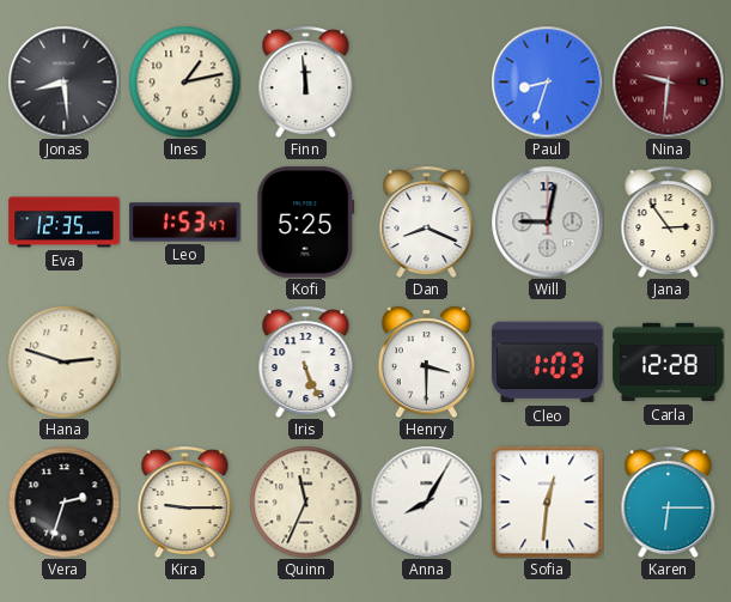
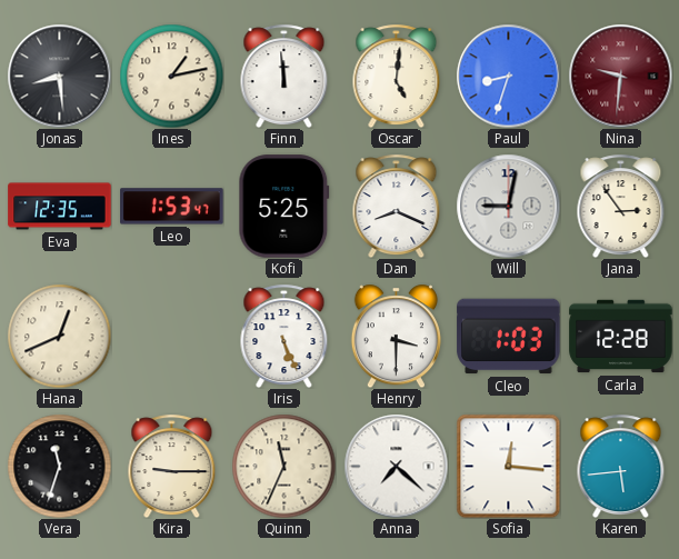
Oscar: none -> 5:01 (397, 76)
Hana: 2:48 -> 12:41 (59, 336)
Vera: 2:33 -> 11:33 (59, 466)
Anna: 8:05 -> 7:22 (396, 466)
Sofia: 12:31 -> 12:16 (508, 466)
Karen: 6:15 -> 5:44 (621, 466)
